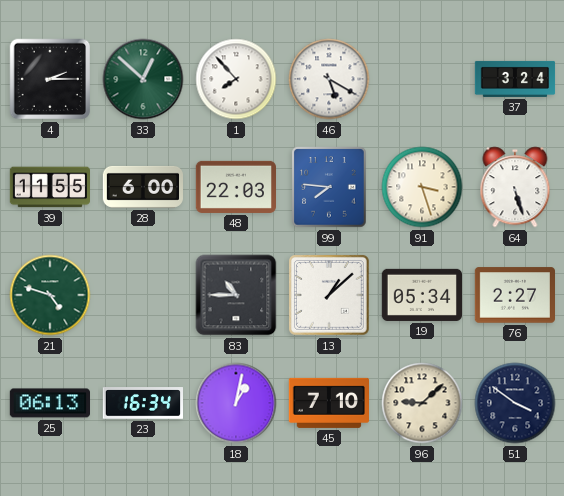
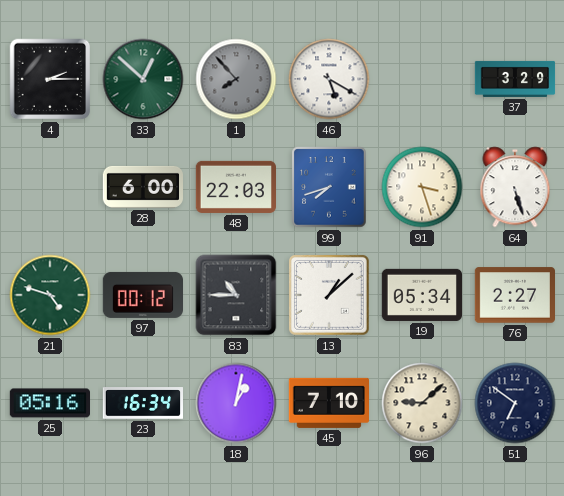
1 dial: white -> grey (236, 79)
37: 3:24 -> 3:29 (515, 79)
39: 11:55 -> none (49, 187)
99: 7:46 -> 7:42 (329, 187)
97: none -> 00:12 (142, 295)
25: 06:13 -> 05:16 (49, 403)
51: 3:51 -> 6:51 (515, 403)
